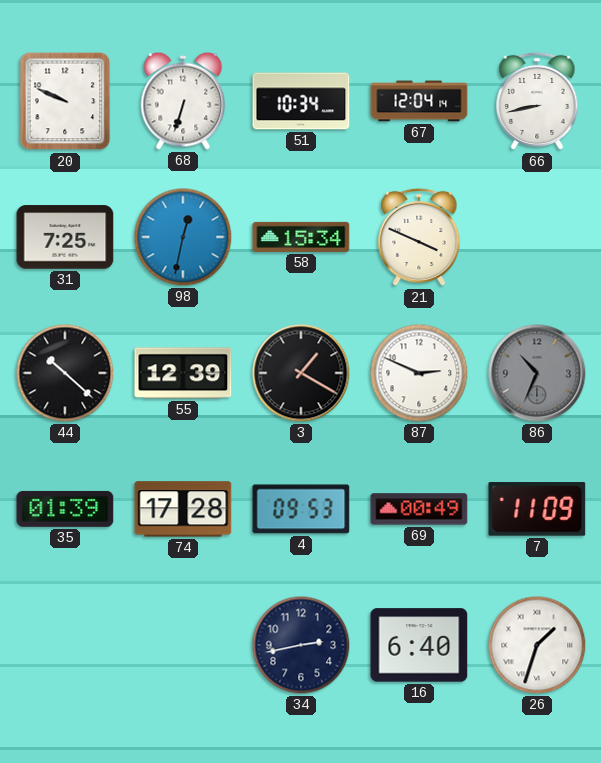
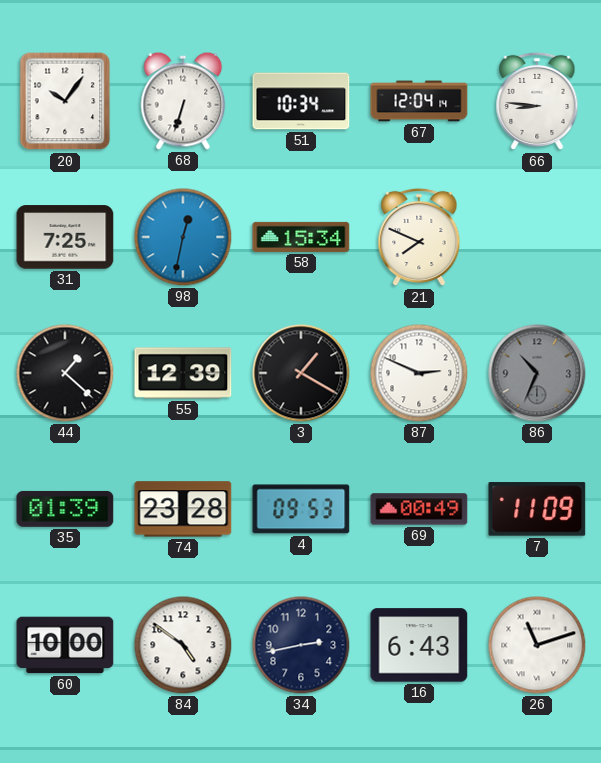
20: 9:49 -> 10:06 (65, 101)
66: 8:43 -> 8:46 (537, 101)
21: 3:49 -> 7:49 (419, 237)
44: 10:22 -> 1:22 (65, 373)
74: 17:28 -> 23:28 (183, 509)
60: none -> 10:00 (65, 645)
84: none -> 4:51 (183, 645)
16: 6:40 -> 6:43 (419, 645)
26: 1:33 -> 11:12 (537, 645)
